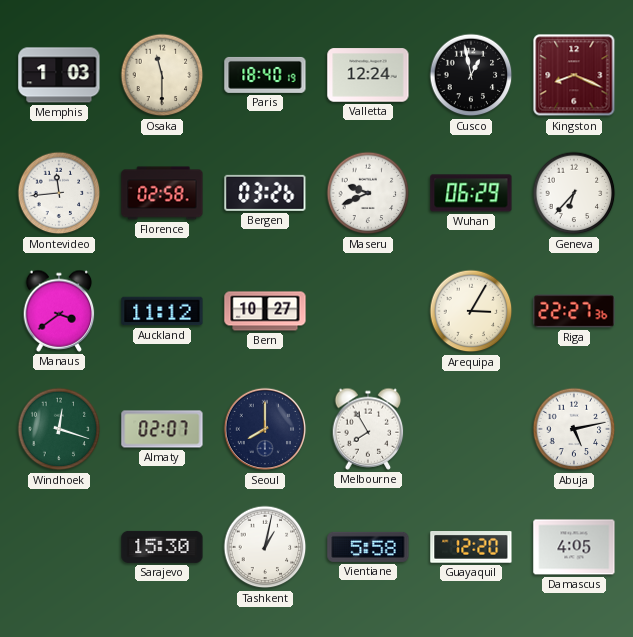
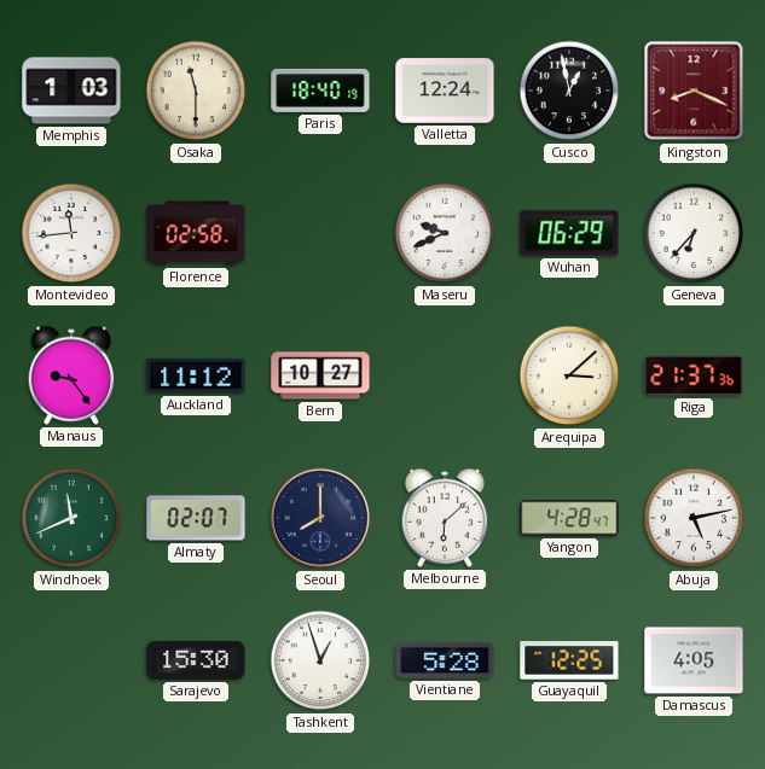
Bergen: 03:26 -> none (265, 193)
Manaus: 3:39 -> 9:24 (71, 375)
Arequipa: 3:05 -> 3:08 (569, 375)
Riga: 22:27 -> 21:37 (694, 375)
Windhoek: 12:18 -> 11:41 (71, 518)
Melbourne: 7:55 -> 6:08 (445, 518)
Yangon: none -> 4:28 (569, 518)
Tashkent: 1:02 -> 12:57 (320, 660)
Vientiane: 5:58 -> 5:28 (445, 660)
Guayaquil: 12:20 -> 12:25 (569, 662)
